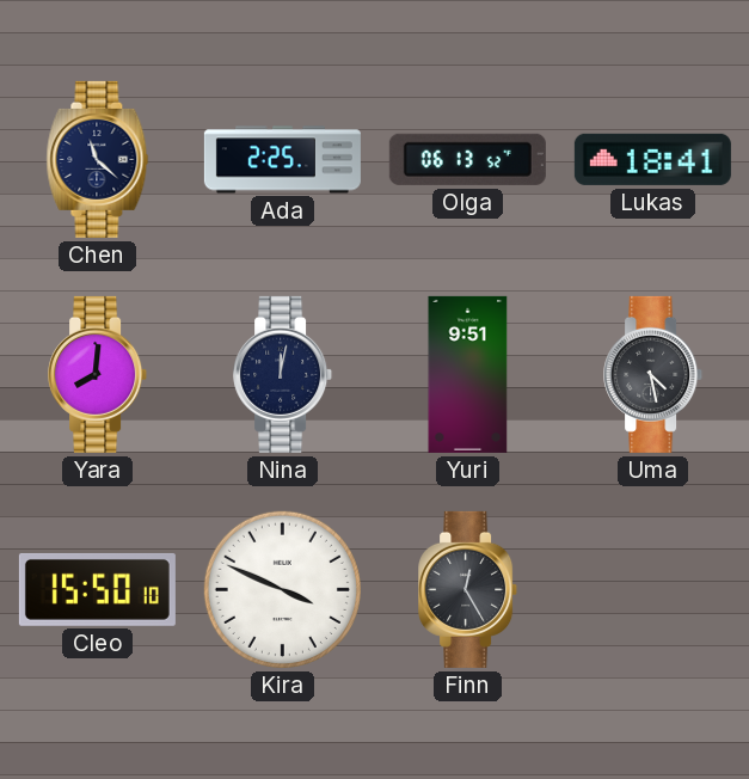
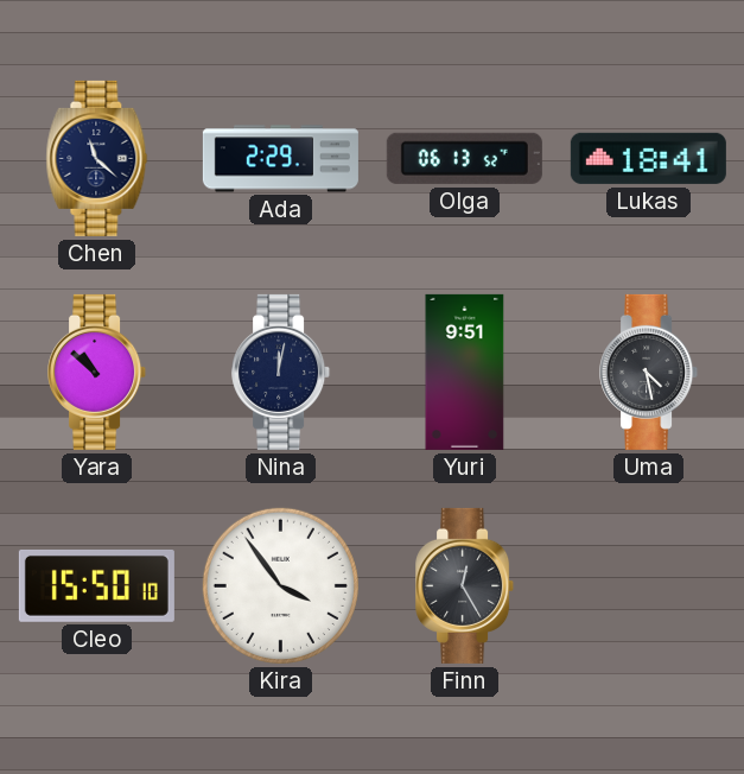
Ada: 2:25 -> 2:29 (280, 159)
Yara: 8:01 -> 10:52 (97, 372)
Kira: 3:49 -> 3:54 (280, 585)
